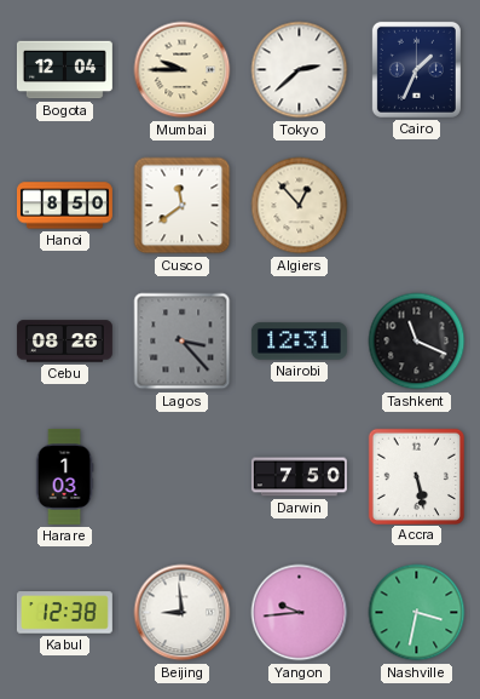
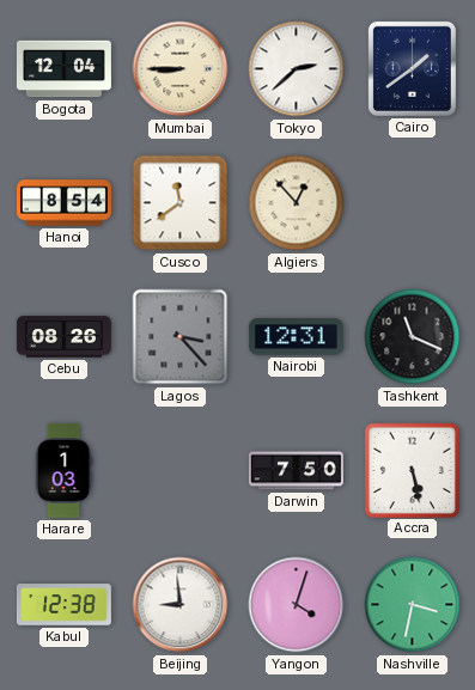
Mumbai: 9:45 -> 8:45 (181, 69)
Cairo: 1:34 -> 1:39 (412, 68)
Hanoi: 8:50 -> 8:54 (63, 203)
Yangon: 9:44 -> 4:03 (297, 605)
